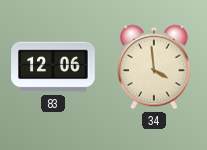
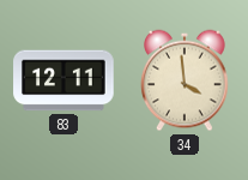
83: 12:06 -> 12:11 (63, 80)
